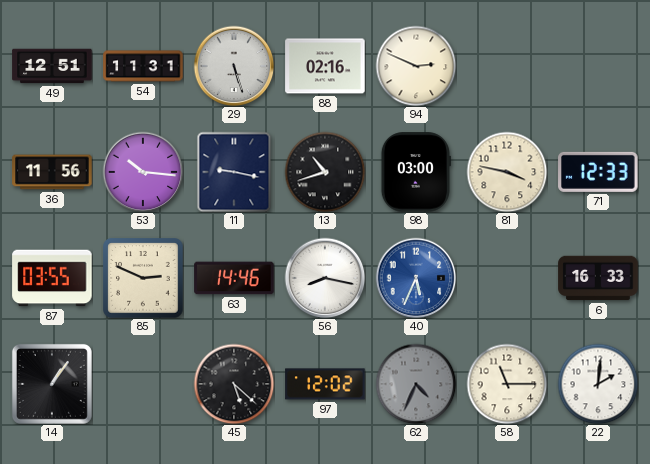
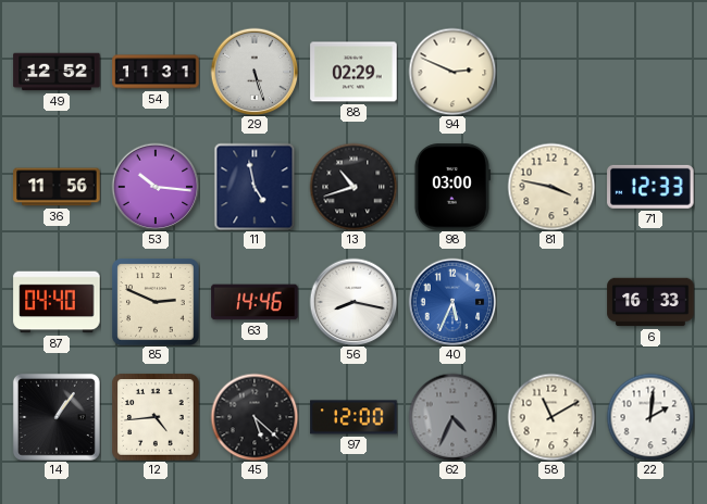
49: 12:51 -> 12:52 (57, 72)
88: 02:16 -> 02:29 (353, 72)
11: 9:17 -> 4:58 (255, 187)
87: 03:55 -> 04:40 (57, 302)
12: none -> 4:44 (156, 417)
97: 12:02 -> 12:00 (353, 417)
58: 11:15 -> 11:10 (551, 417)
